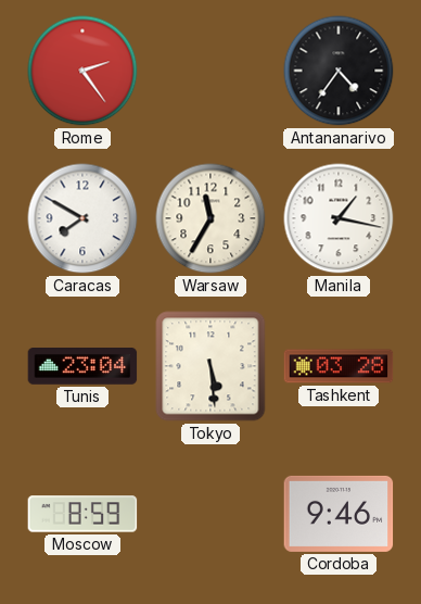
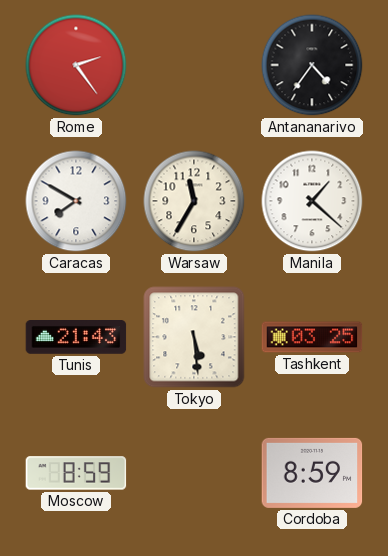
Manila: 1:17 -> 1:22 (312, 201)
Tunis: 23:04 -> 21:43 (76, 338)
Tashkent: 03:28 -> 03:25 (312, 337)
Cordoba: 9:46 -> 8:59 (312, 473)
